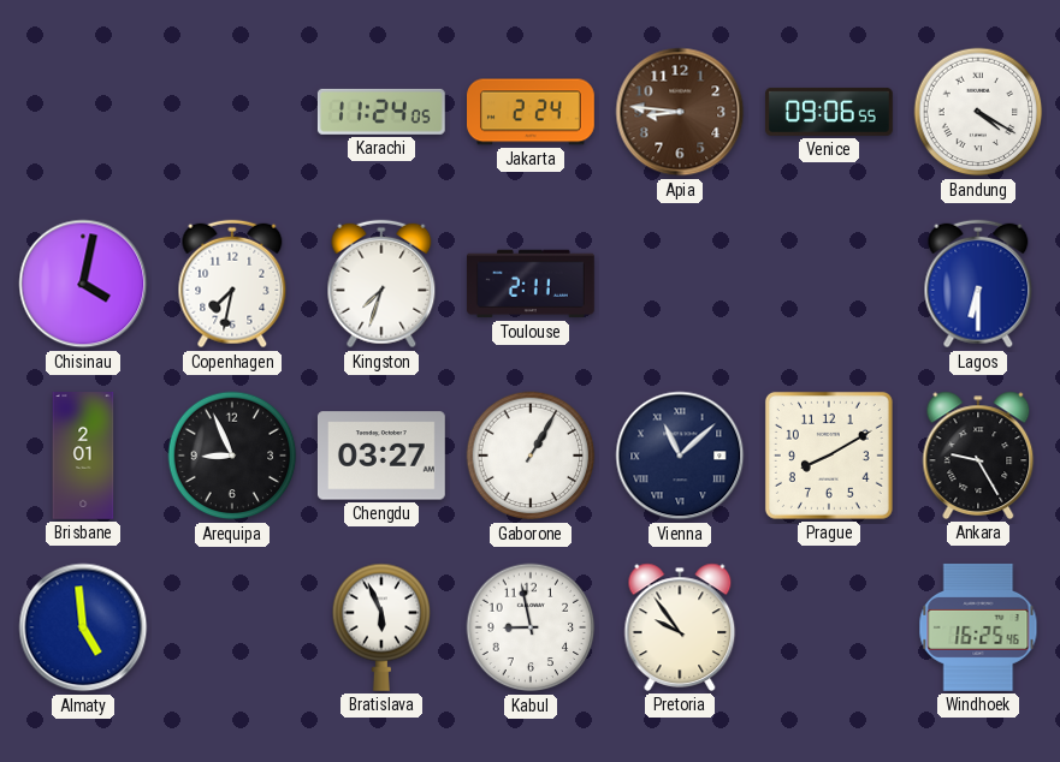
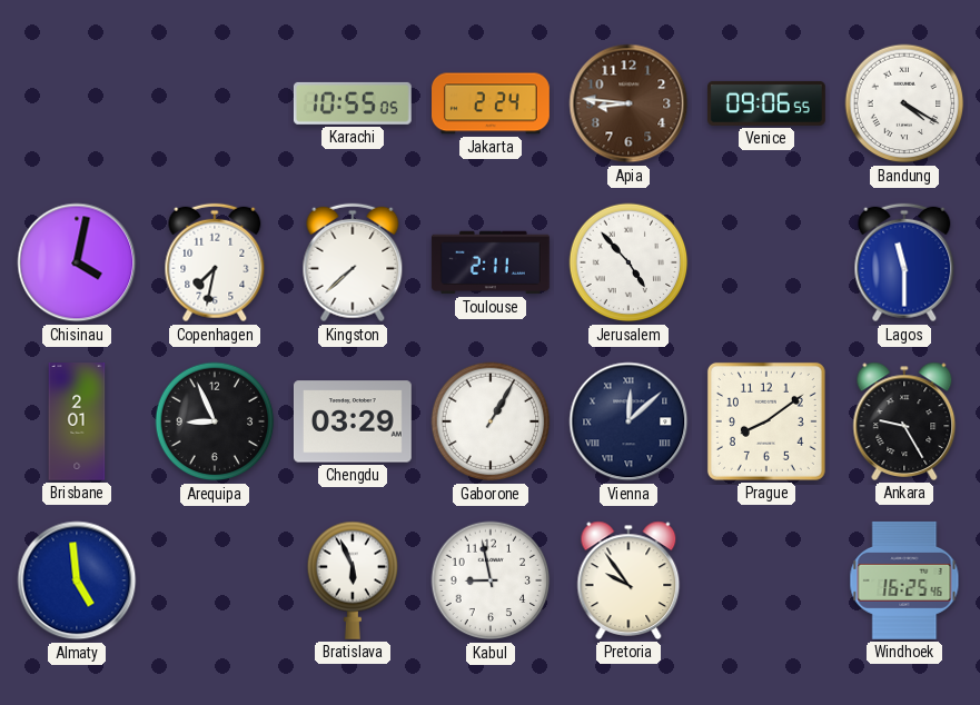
Karachi: 11:24 -> 10:55 (353, 103)
Kingston: 7:33 -> 7:38 (353, 262)
Jerusalem: none -> 4:53 (628, 262)
Lagos: 6:30 -> 11:30 (904, 262)
Chengdu: 03:27 -> 03:29 (353, 421)
Vienna: 11:08 -> 12:08 (628, 421)
Prague: 8:10 -> 8:09 (766, 421)
